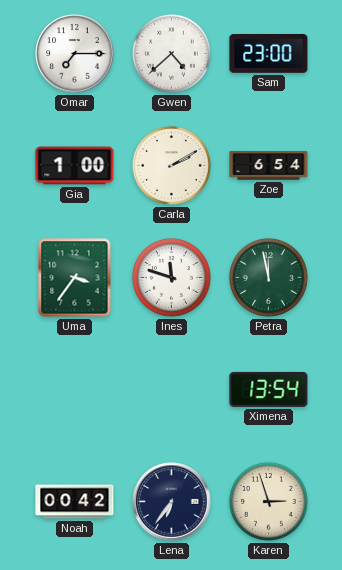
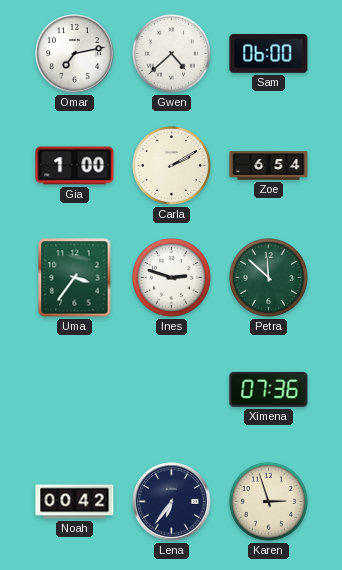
Omar: 7:15 -> 7:13 (75, 54)
Sam: 23:00 -> 06:00 (269, 54)
Ines: 11:48 -> 2:48 (171, 277)
Petra: 11:58 -> 11:52 (268, 277)
Ximena: 13:54 -> 07:36 (269, 389)
